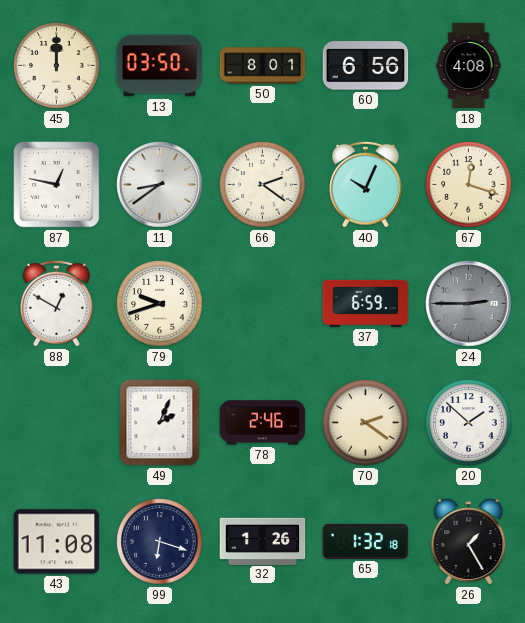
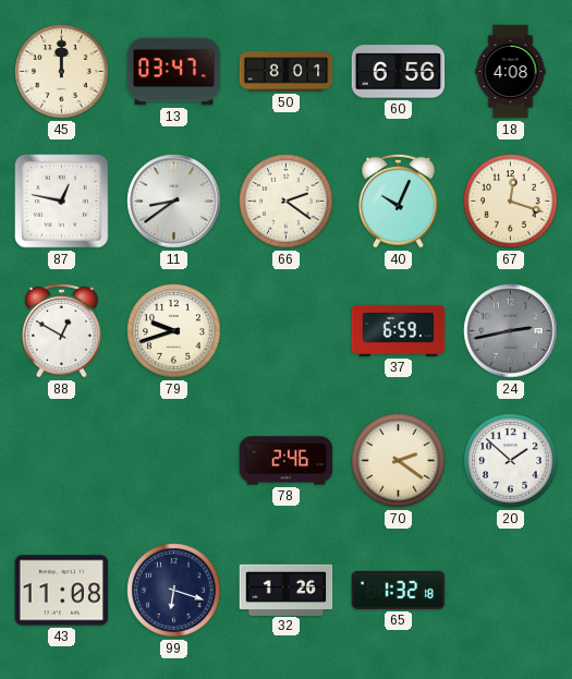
13: 03:50 -> 03:47 (174, 72)
24: 2:45 -> 2:43 (511, 331)
49: 2:04 -> none (160, 423)
26: 1:25 -> none (469, 542)
